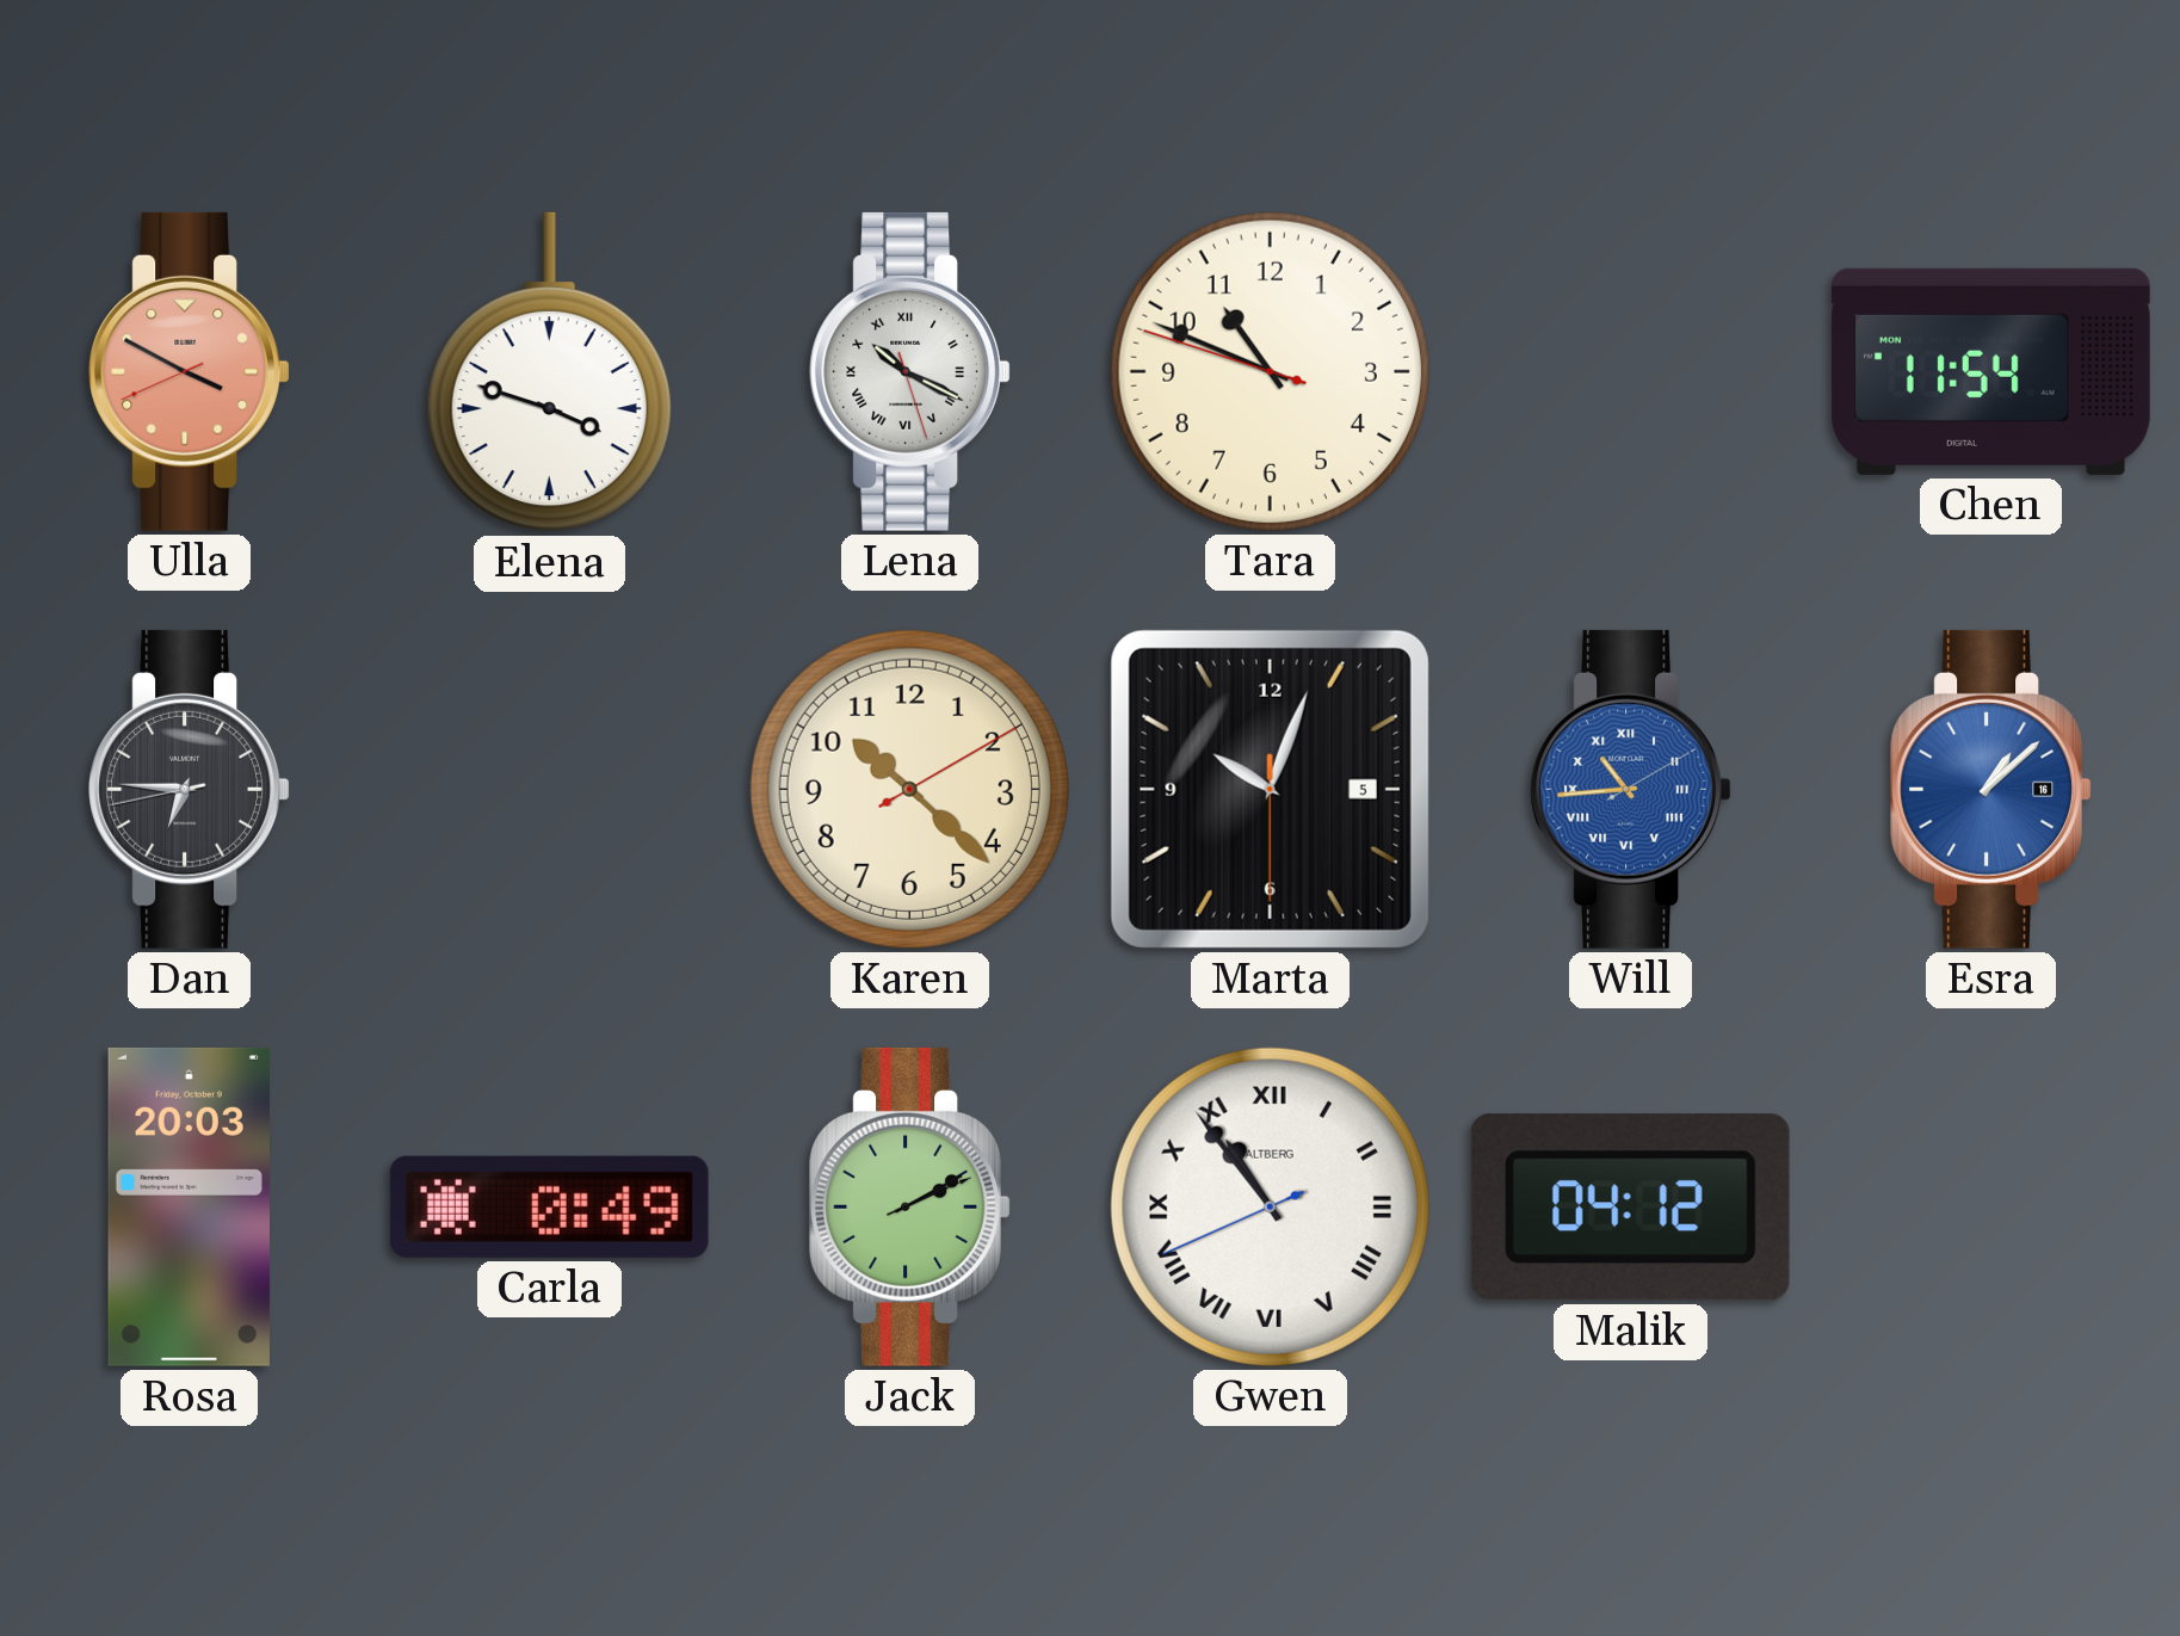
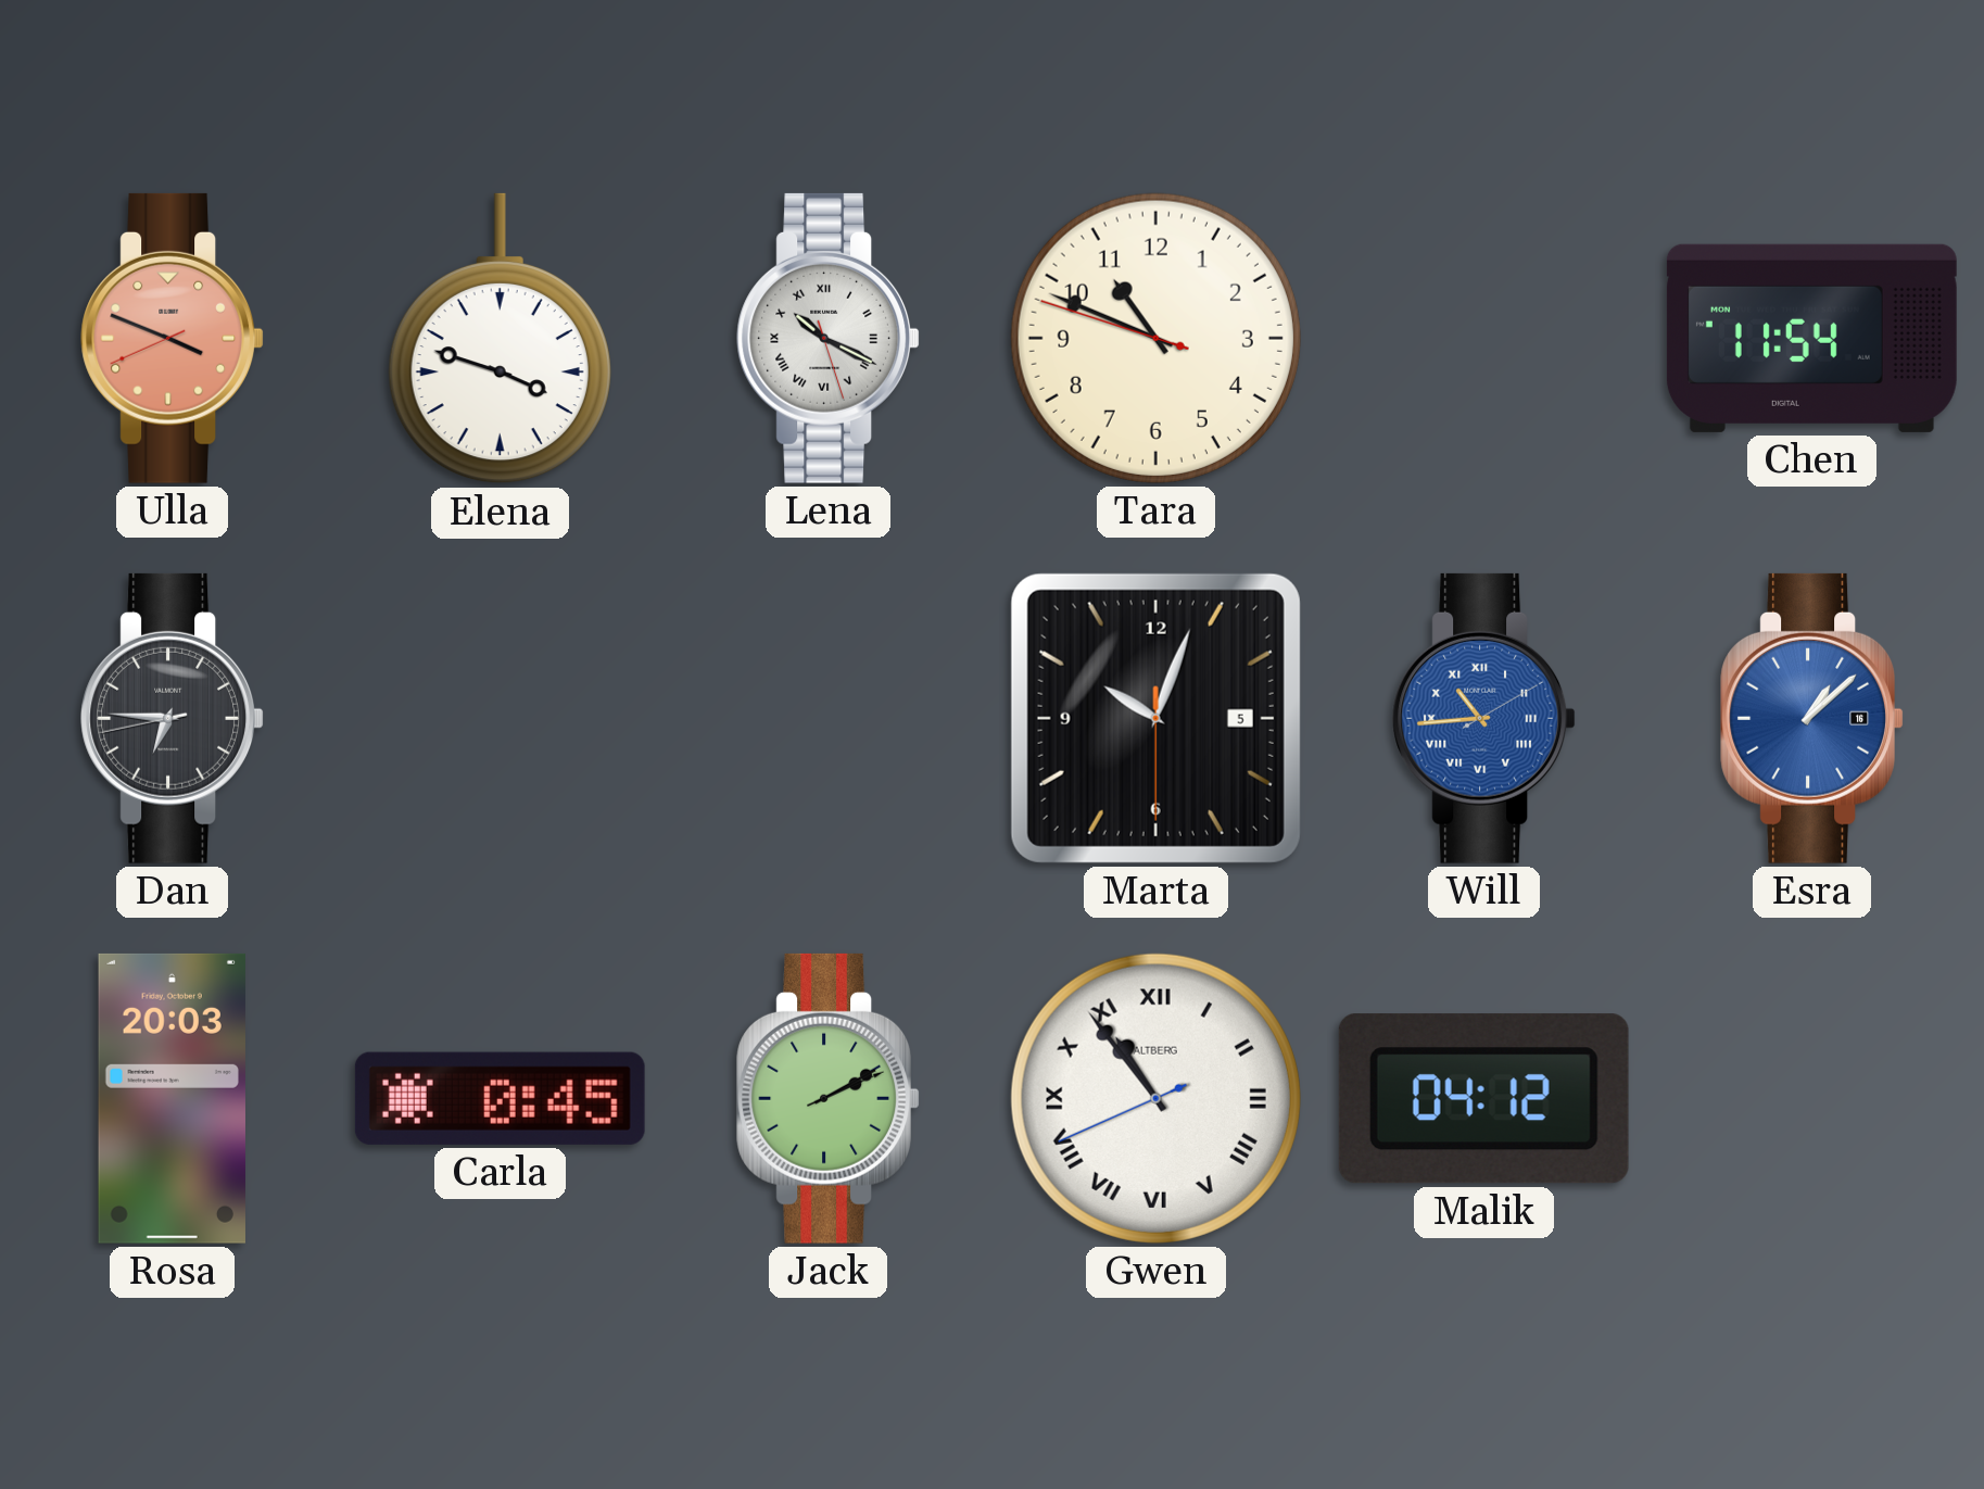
Ulla: 3:49 -> 3:48 (172, 338)
Karen: 10:22 -> none (909, 789)
Carla: 0:49 -> 0:45 (500, 1098)
